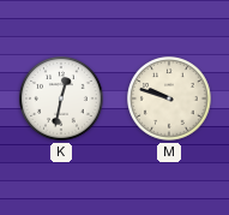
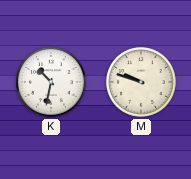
K: 12:32 -> 10:32 (52, 83)
